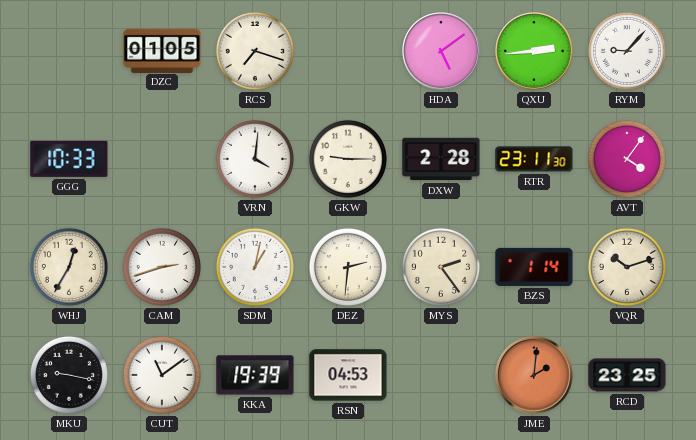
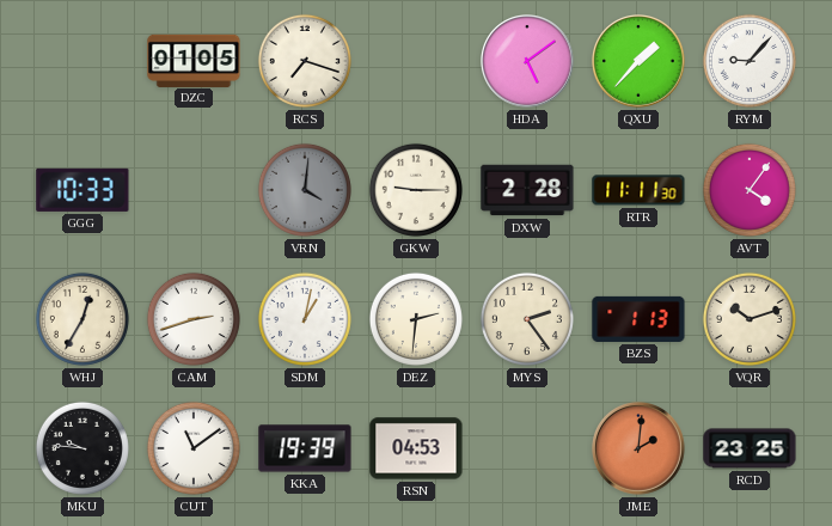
QXU: 2:44 -> 1:37 (640, 62)
VRN dial: white -> grey (305, 190)
RTR: 23:11 -> 11:11 (638, 190)
BZS: 1:14 -> 1:13 (638, 319)
MKU: 9:17 -> 9:46 (82, 448)
